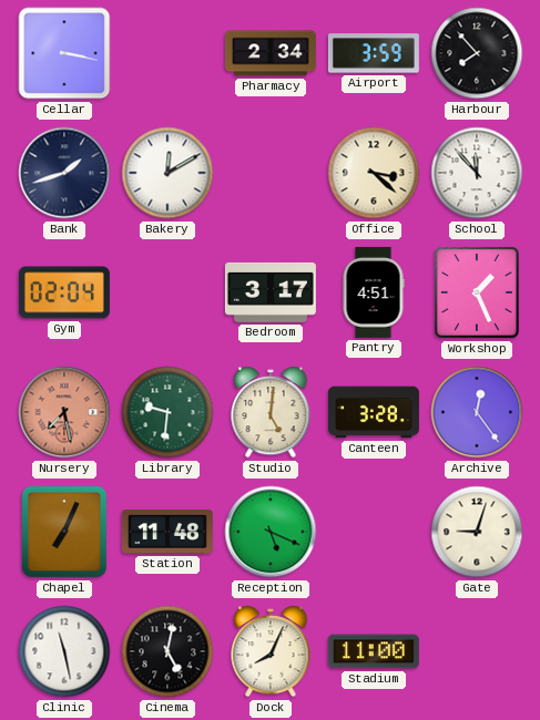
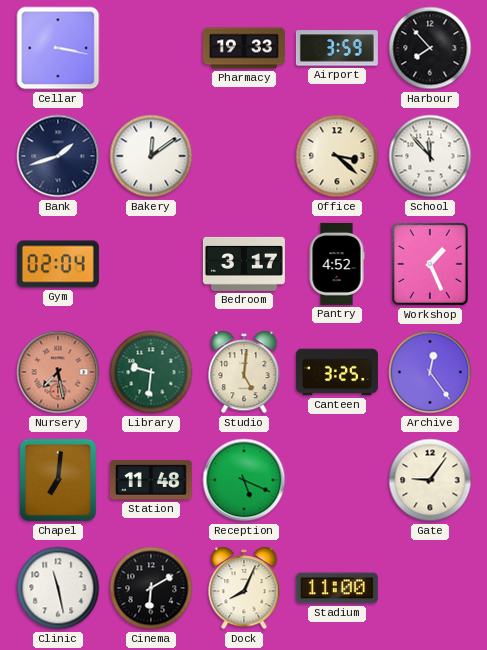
Pharmacy: 2:34 -> 19:33 (244, 48)
Bakery: 12:10 -> 12:09 (151, 156)
Pantry: 4:51 -> 4:52 (337, 264)
Canteen: 3:28 -> 3:25 (337, 372)
Chapel: 7:04 -> 7:01 (58, 480)
Gate: 9:03 -> 9:06 (430, 480)
Cinema: 5:02 -> 6:10 (151, 588)
